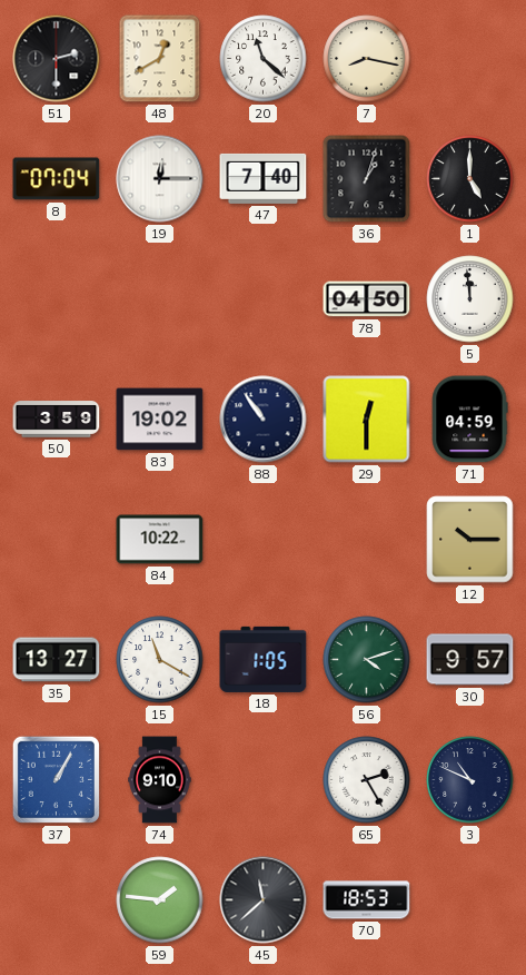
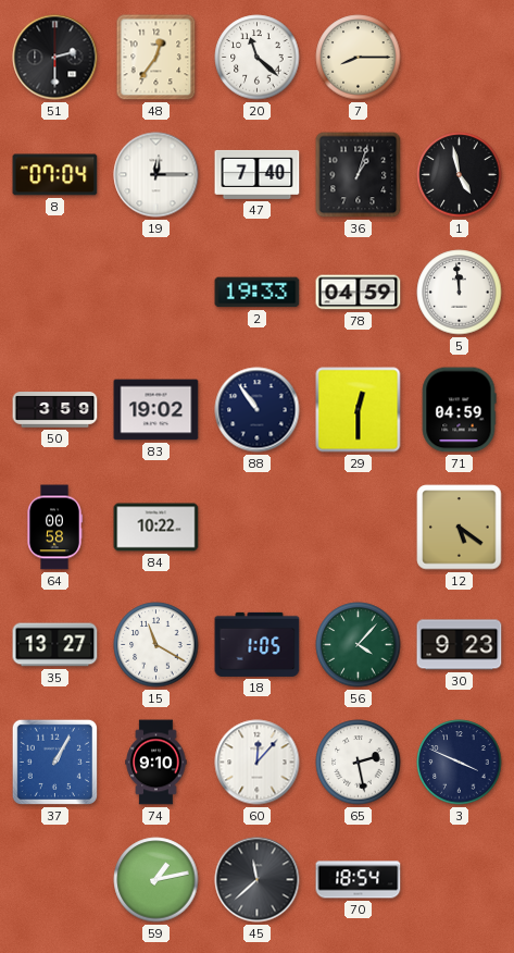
48: 12:40 -> 12:36 (156, 58)
7: 8:17 -> 8:15 (359, 58)
1: 5:00 -> 4:58 (460, 175)
2: none -> 19:33 (258, 293)
78: 04:50 -> 04:59 (359, 293)
64: none -> 00:58 (54, 528)
12: 10:15 -> 5:21 (460, 528)
56: 4:12 -> 4:07 (359, 645)
30: 9:57 -> 9:23 (460, 645)
60: none -> 12:07 (258, 763)
65: 2:25 -> 2:28 (359, 763)
3: 10:49 -> 3:49 (460, 763)
59: 1:46 -> 1:13 (156, 880)
70: 18:53 -> 18:54 (359, 880)
